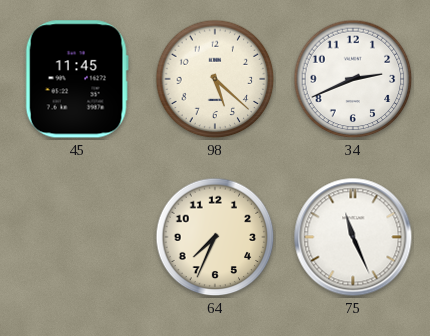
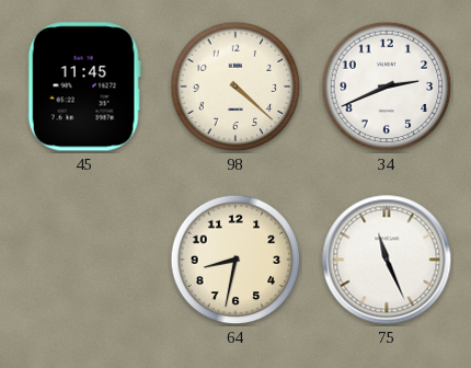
98: 5:22 -> 4:22 (235, 87)
64: 7:34 -> 8:32 (235, 260)
